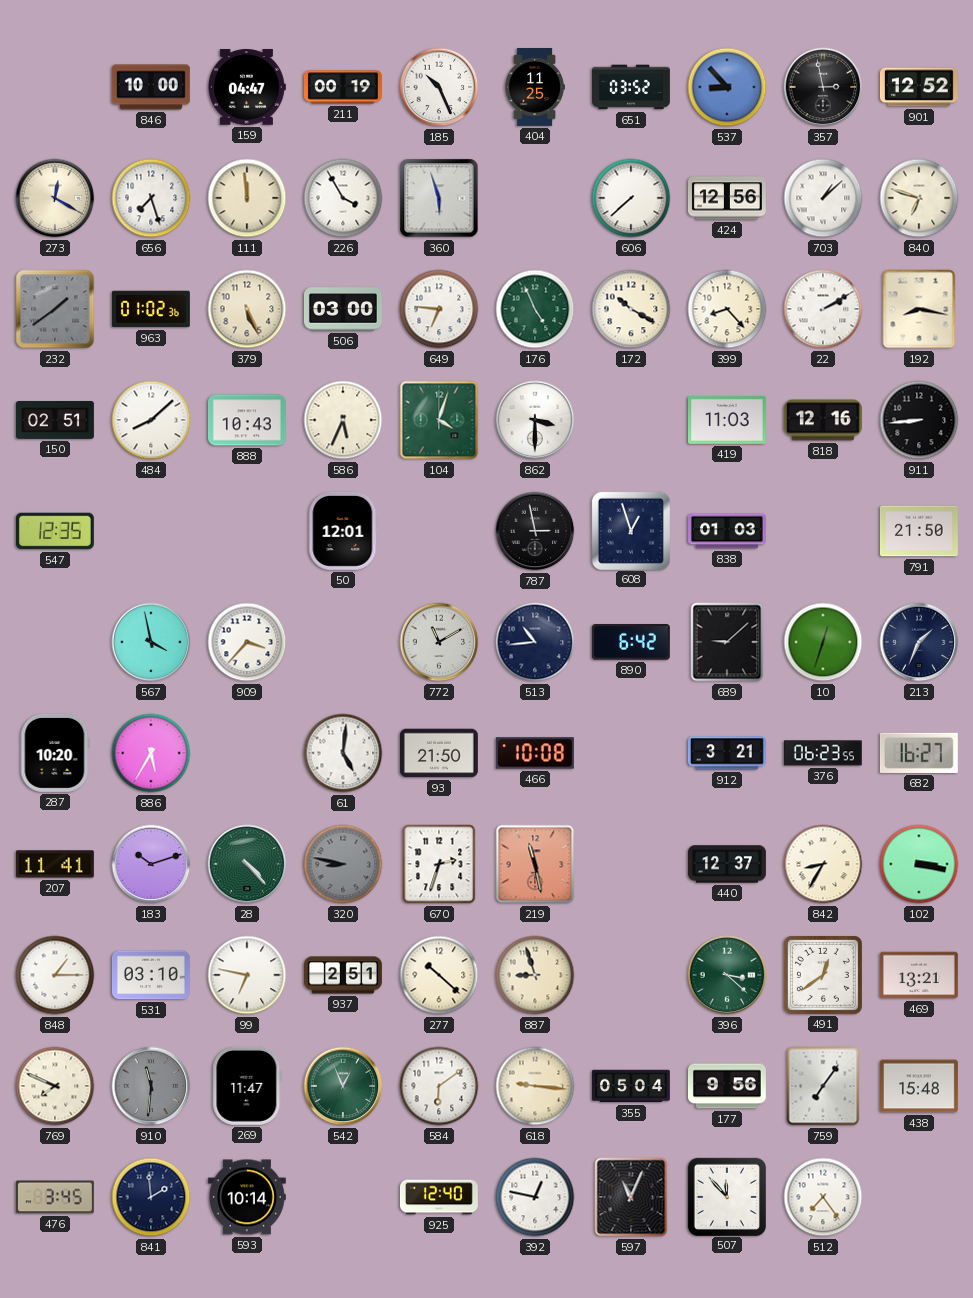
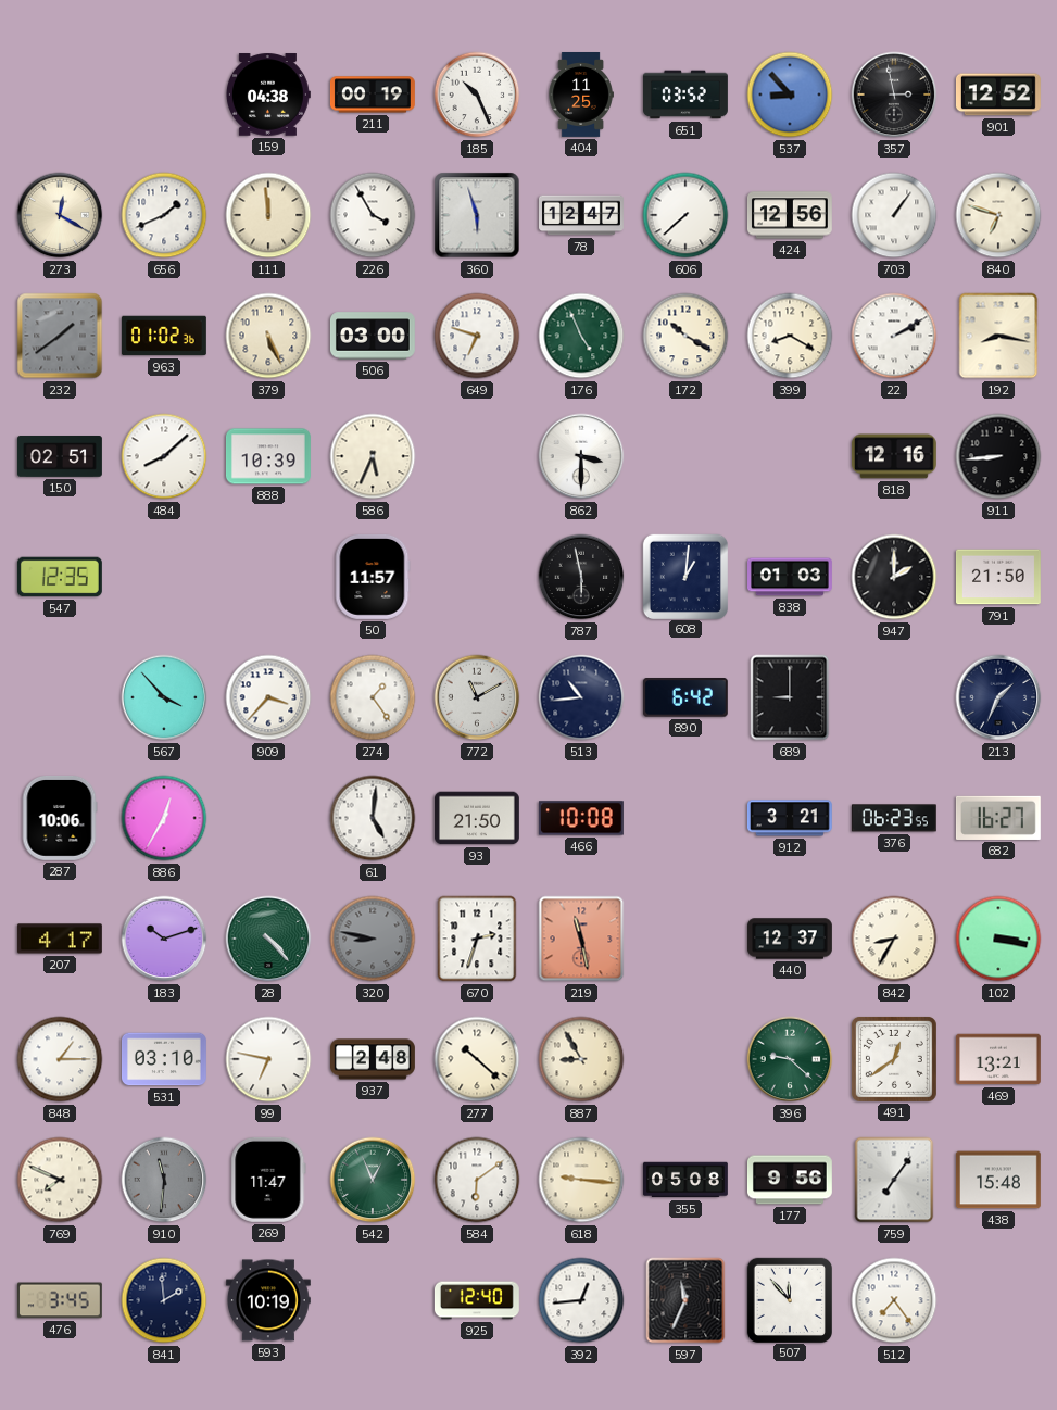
846: 10:00 -> none (151, 87)
159: 04:47 -> 04:38 (268, 95)
656: 7:27 -> 1:41 (164, 215)
78: none -> 12:47 (582, 215)
703: 1:08 -> 1:06 (894, 215)
649: 6:46 -> 6:48 (477, 336)
399: 8:23 -> 8:20 (790, 336)
888: 10:43 -> 10:39 (268, 456)
104: 4:03 -> none (439, 420)
419: 11:03 -> none (727, 420)
50: 12:01 -> 11:57 (373, 577)
787: 2:58 -> 5:58 (581, 577)
608: 12:57 -> 1:01 (684, 576)
947: none -> 2:00 (894, 577)
567: 3:58 -> 3:53 (164, 697)
274: none -> 1:24 (373, 697)
689: 9:08 -> 9:00 (790, 697)
10: 12:33 -> none (823, 642)
287: 10:20 -> 10:06 (60, 818)
886: 5:35 -> 12:35 (164, 818)
207: 11:41 -> 4:17 (60, 939)
937: 2:51 -> 2:48 (374, 1059)
887: 8:57 -> 8:55 (581, 1059)
396: 3:22 -> 9:22 (790, 1059)
355: 05:04 -> 05:08 (685, 1180)
593: 10:14 -> 10:19 (268, 1300)
392: 12:47 -> 12:44 (581, 1300)
597: 11:04 -> 11:34 (685, 1300)
